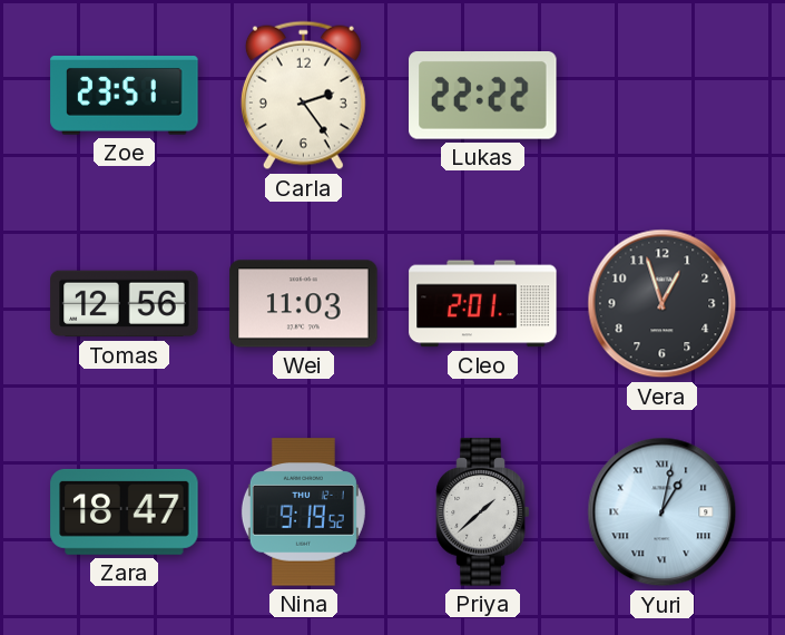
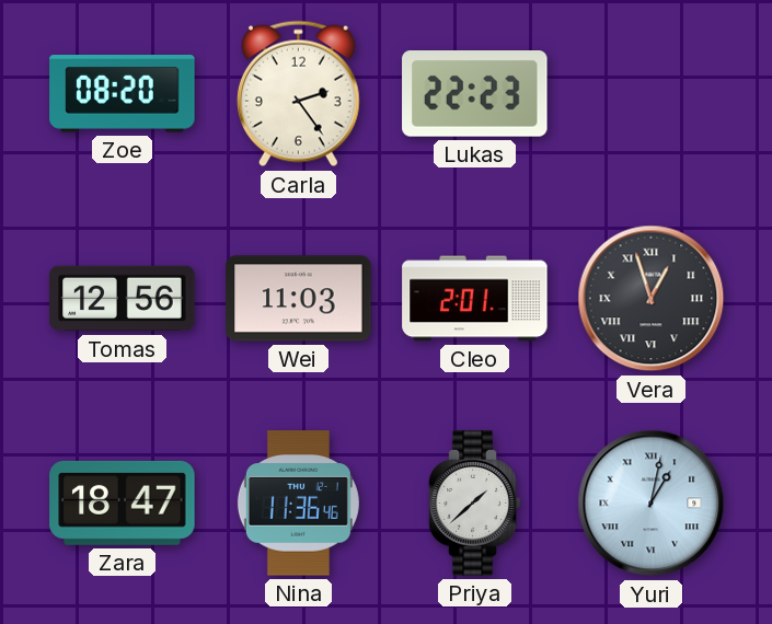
Zoe: 23:51 -> 08:20 (123, 94)
Lukas: 22:22 -> 22:23 (475, 94)
Vera numerals: Arabic -> Roman (652, 299)
Nina: 9:19 -> 11:36 (298, 504)
